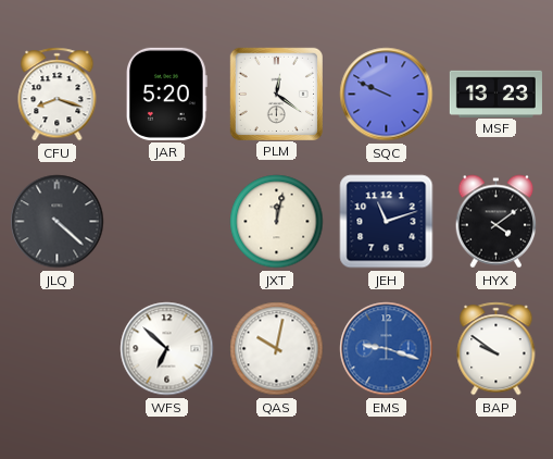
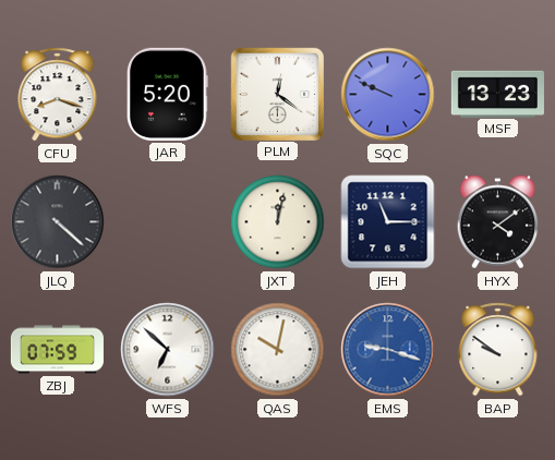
JEH: 11:12 -> 11:15 (388, 222)
ZBJ: none -> 07:59 (57, 350)
